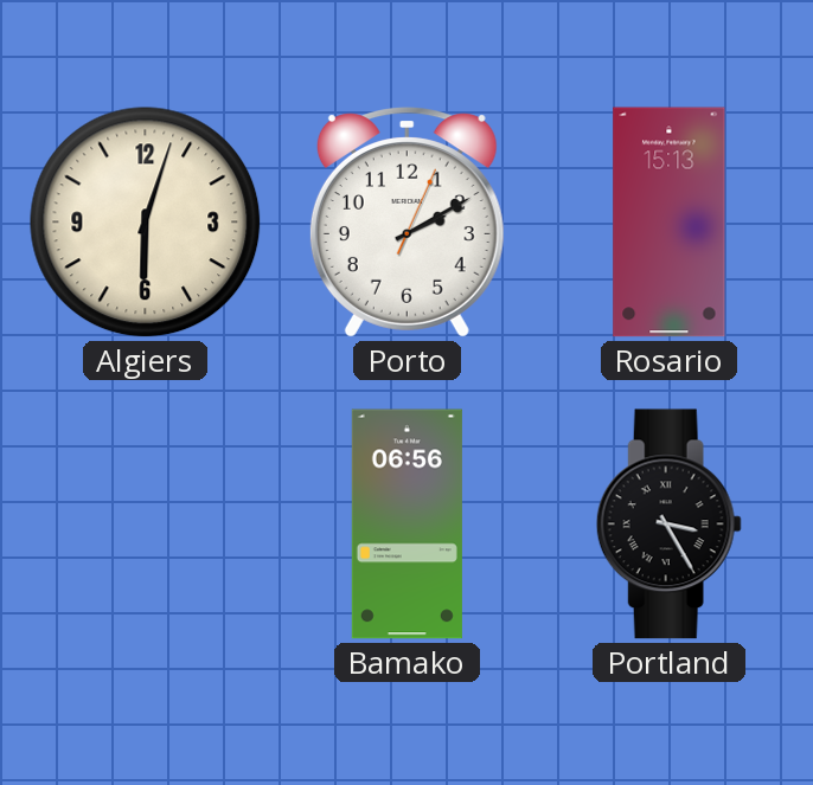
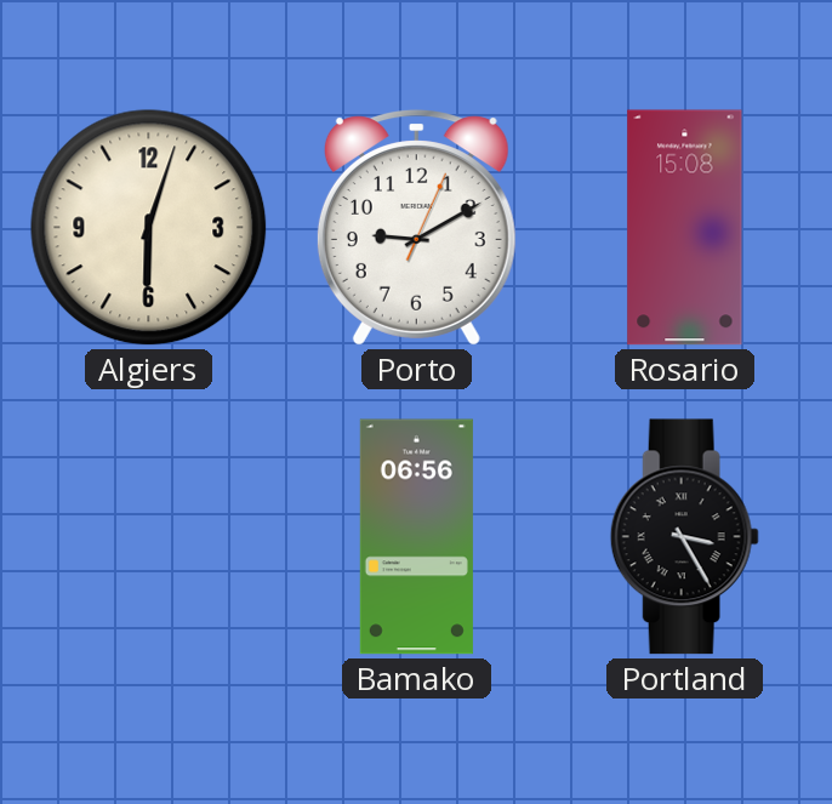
Porto: 2:10 -> 9:10 (416, 228)
Rosario: 15:13 -> 15:08 (685, 228)
